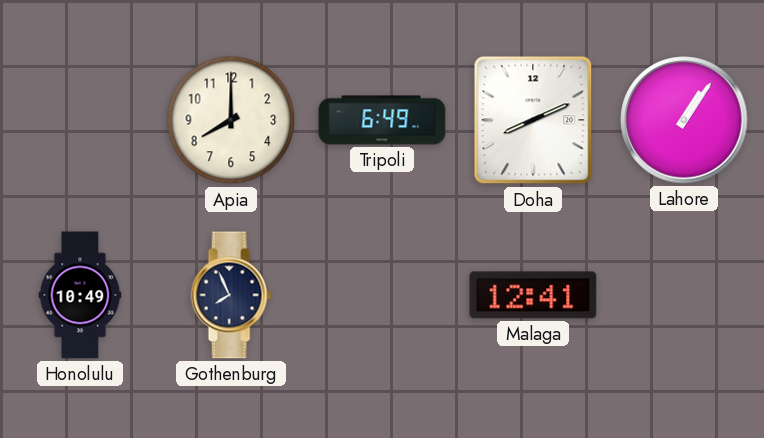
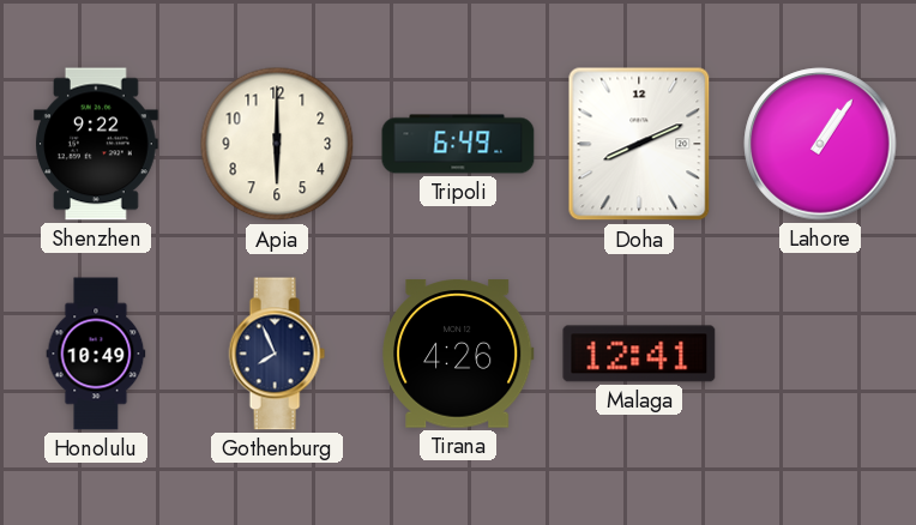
Shenzhen: none -> 9:22 (97, 144)
Apia: 8:00 -> 6:00 (277, 144)
Tirana: none -> 4:26 (459, 354)
